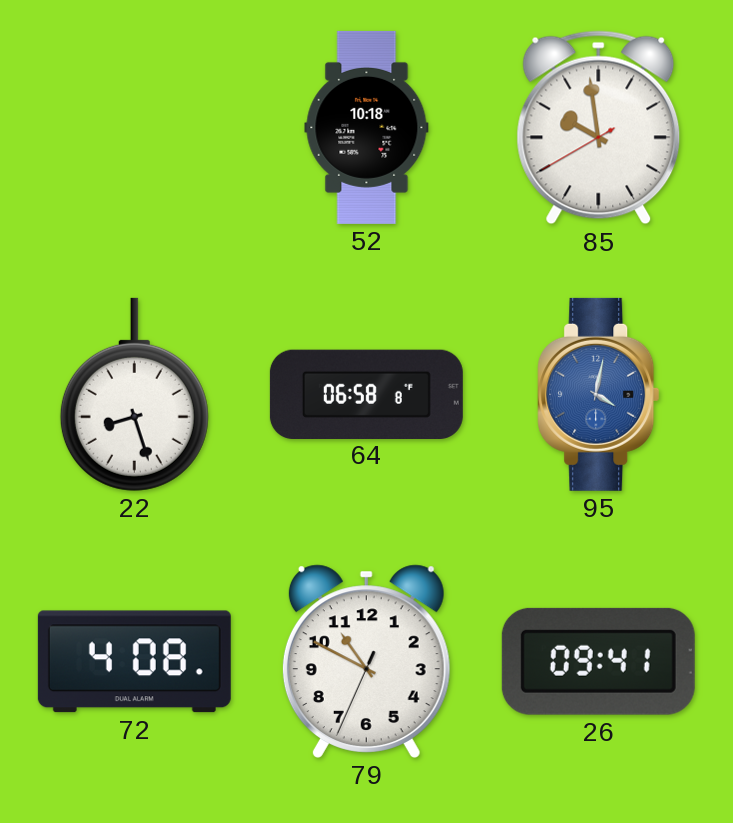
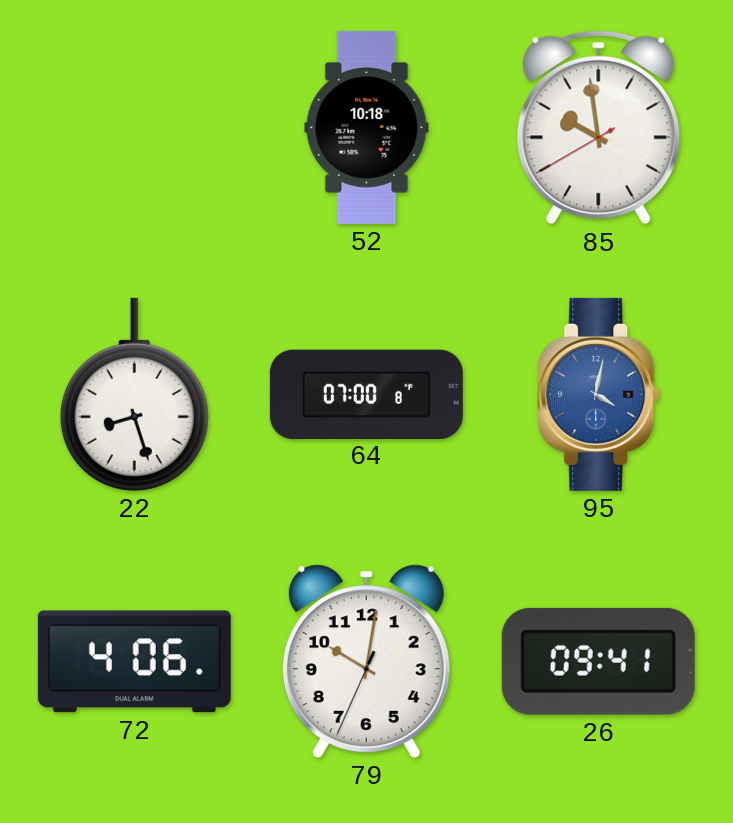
64: 06:58 -> 07:00 (366, 394)
72: 4:08 -> 4:06 (134, 662)
79: 10:49 -> 10:01 (366, 661)
